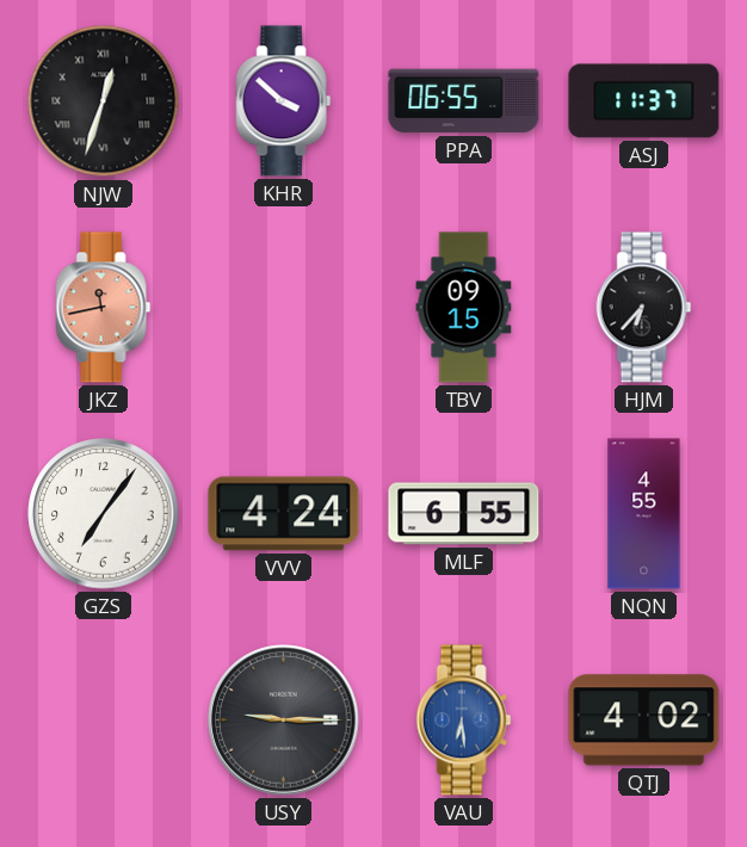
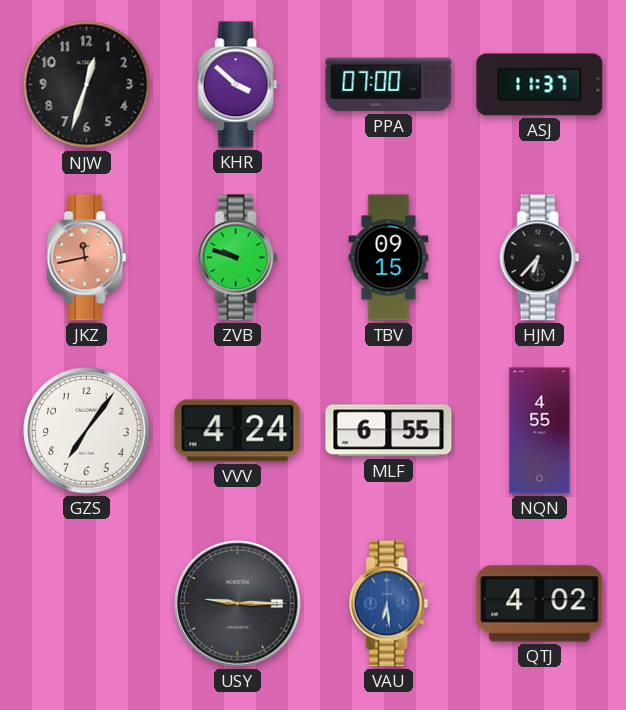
NJW numerals: Roman -> Arabic (87, 85)
PPA: 06:55 -> 07:00 (389, 85)
ZVB: none -> 9:48 (238, 258)
